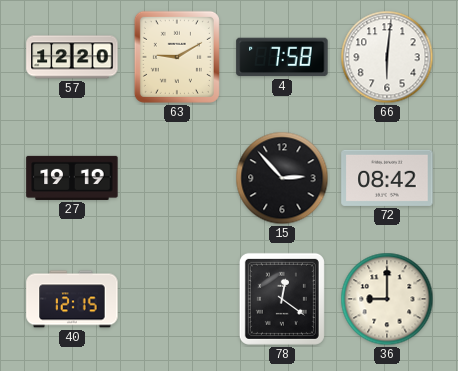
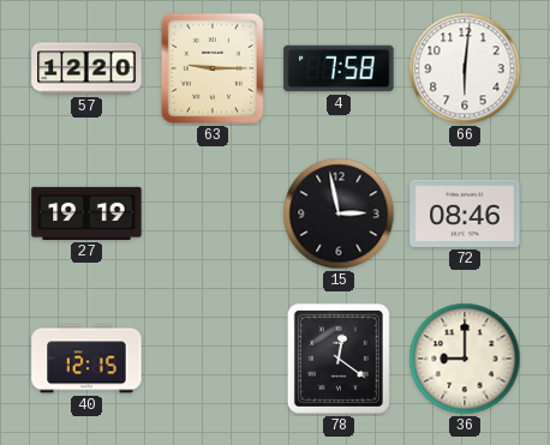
63: 9:10 -> 9:15 (213, 68)
15: 2:53 -> 2:58 (339, 214)
72: 08:42 -> 08:46 (465, 214)
